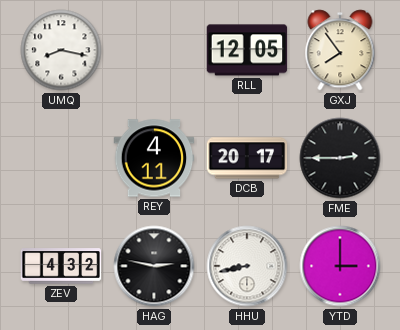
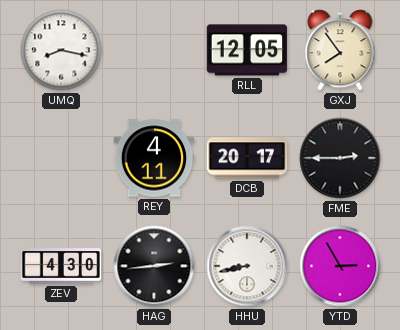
ZEV: 4:32 -> 4:30 (61, 266)
HAG: 2:47 -> 2:44 (154, 266)
YTD: 3:00 -> 2:55 (340, 266)
